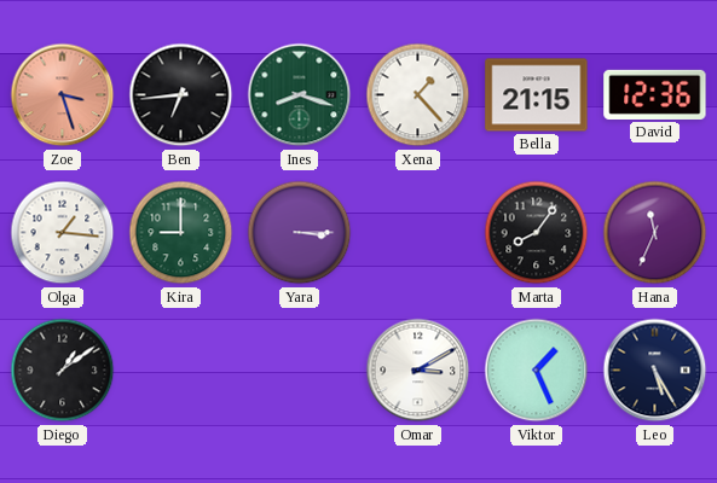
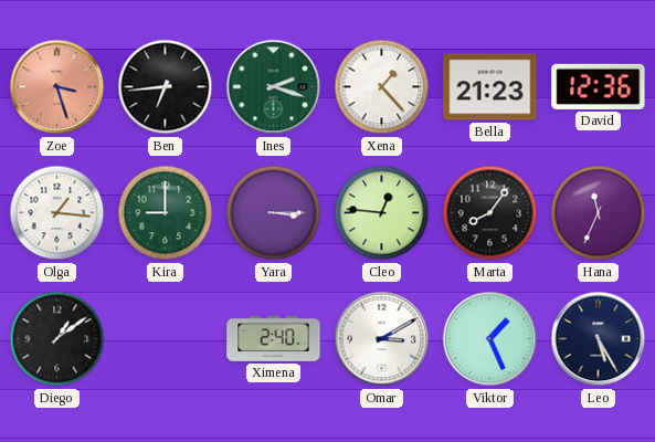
Ines: 8:18 -> 2:18 (274, 87)
Bella: 21:15 -> 21:23 (490, 87)
Cleo: none -> 12:46 (382, 213)
Ximena: none -> 2:40 (274, 338)
